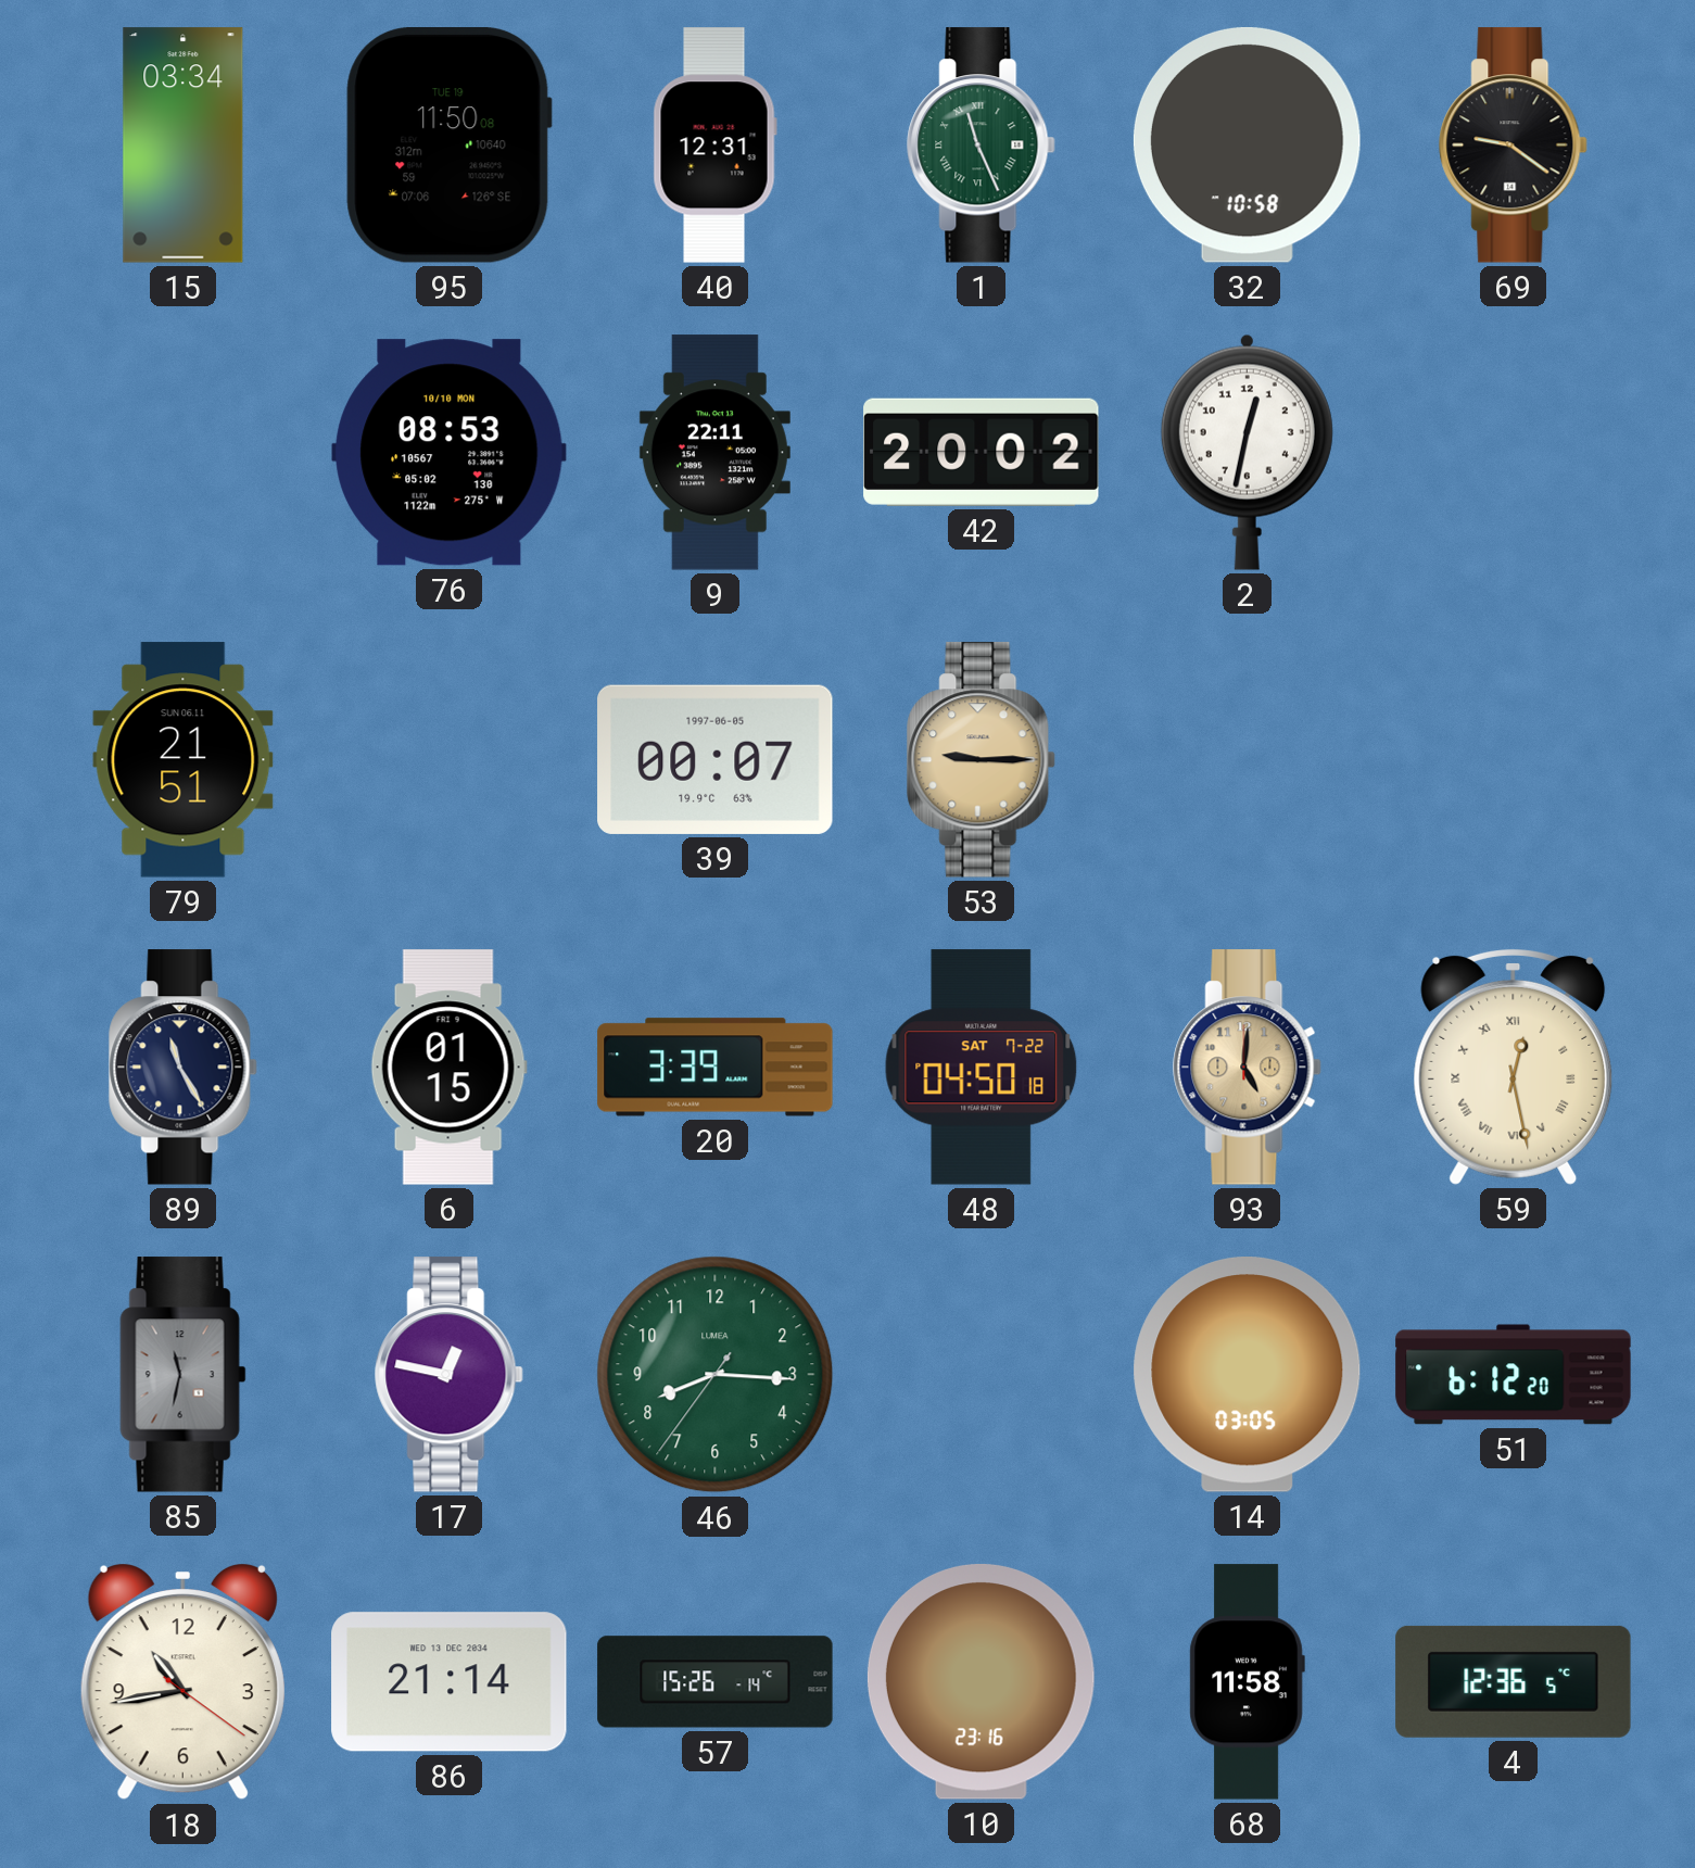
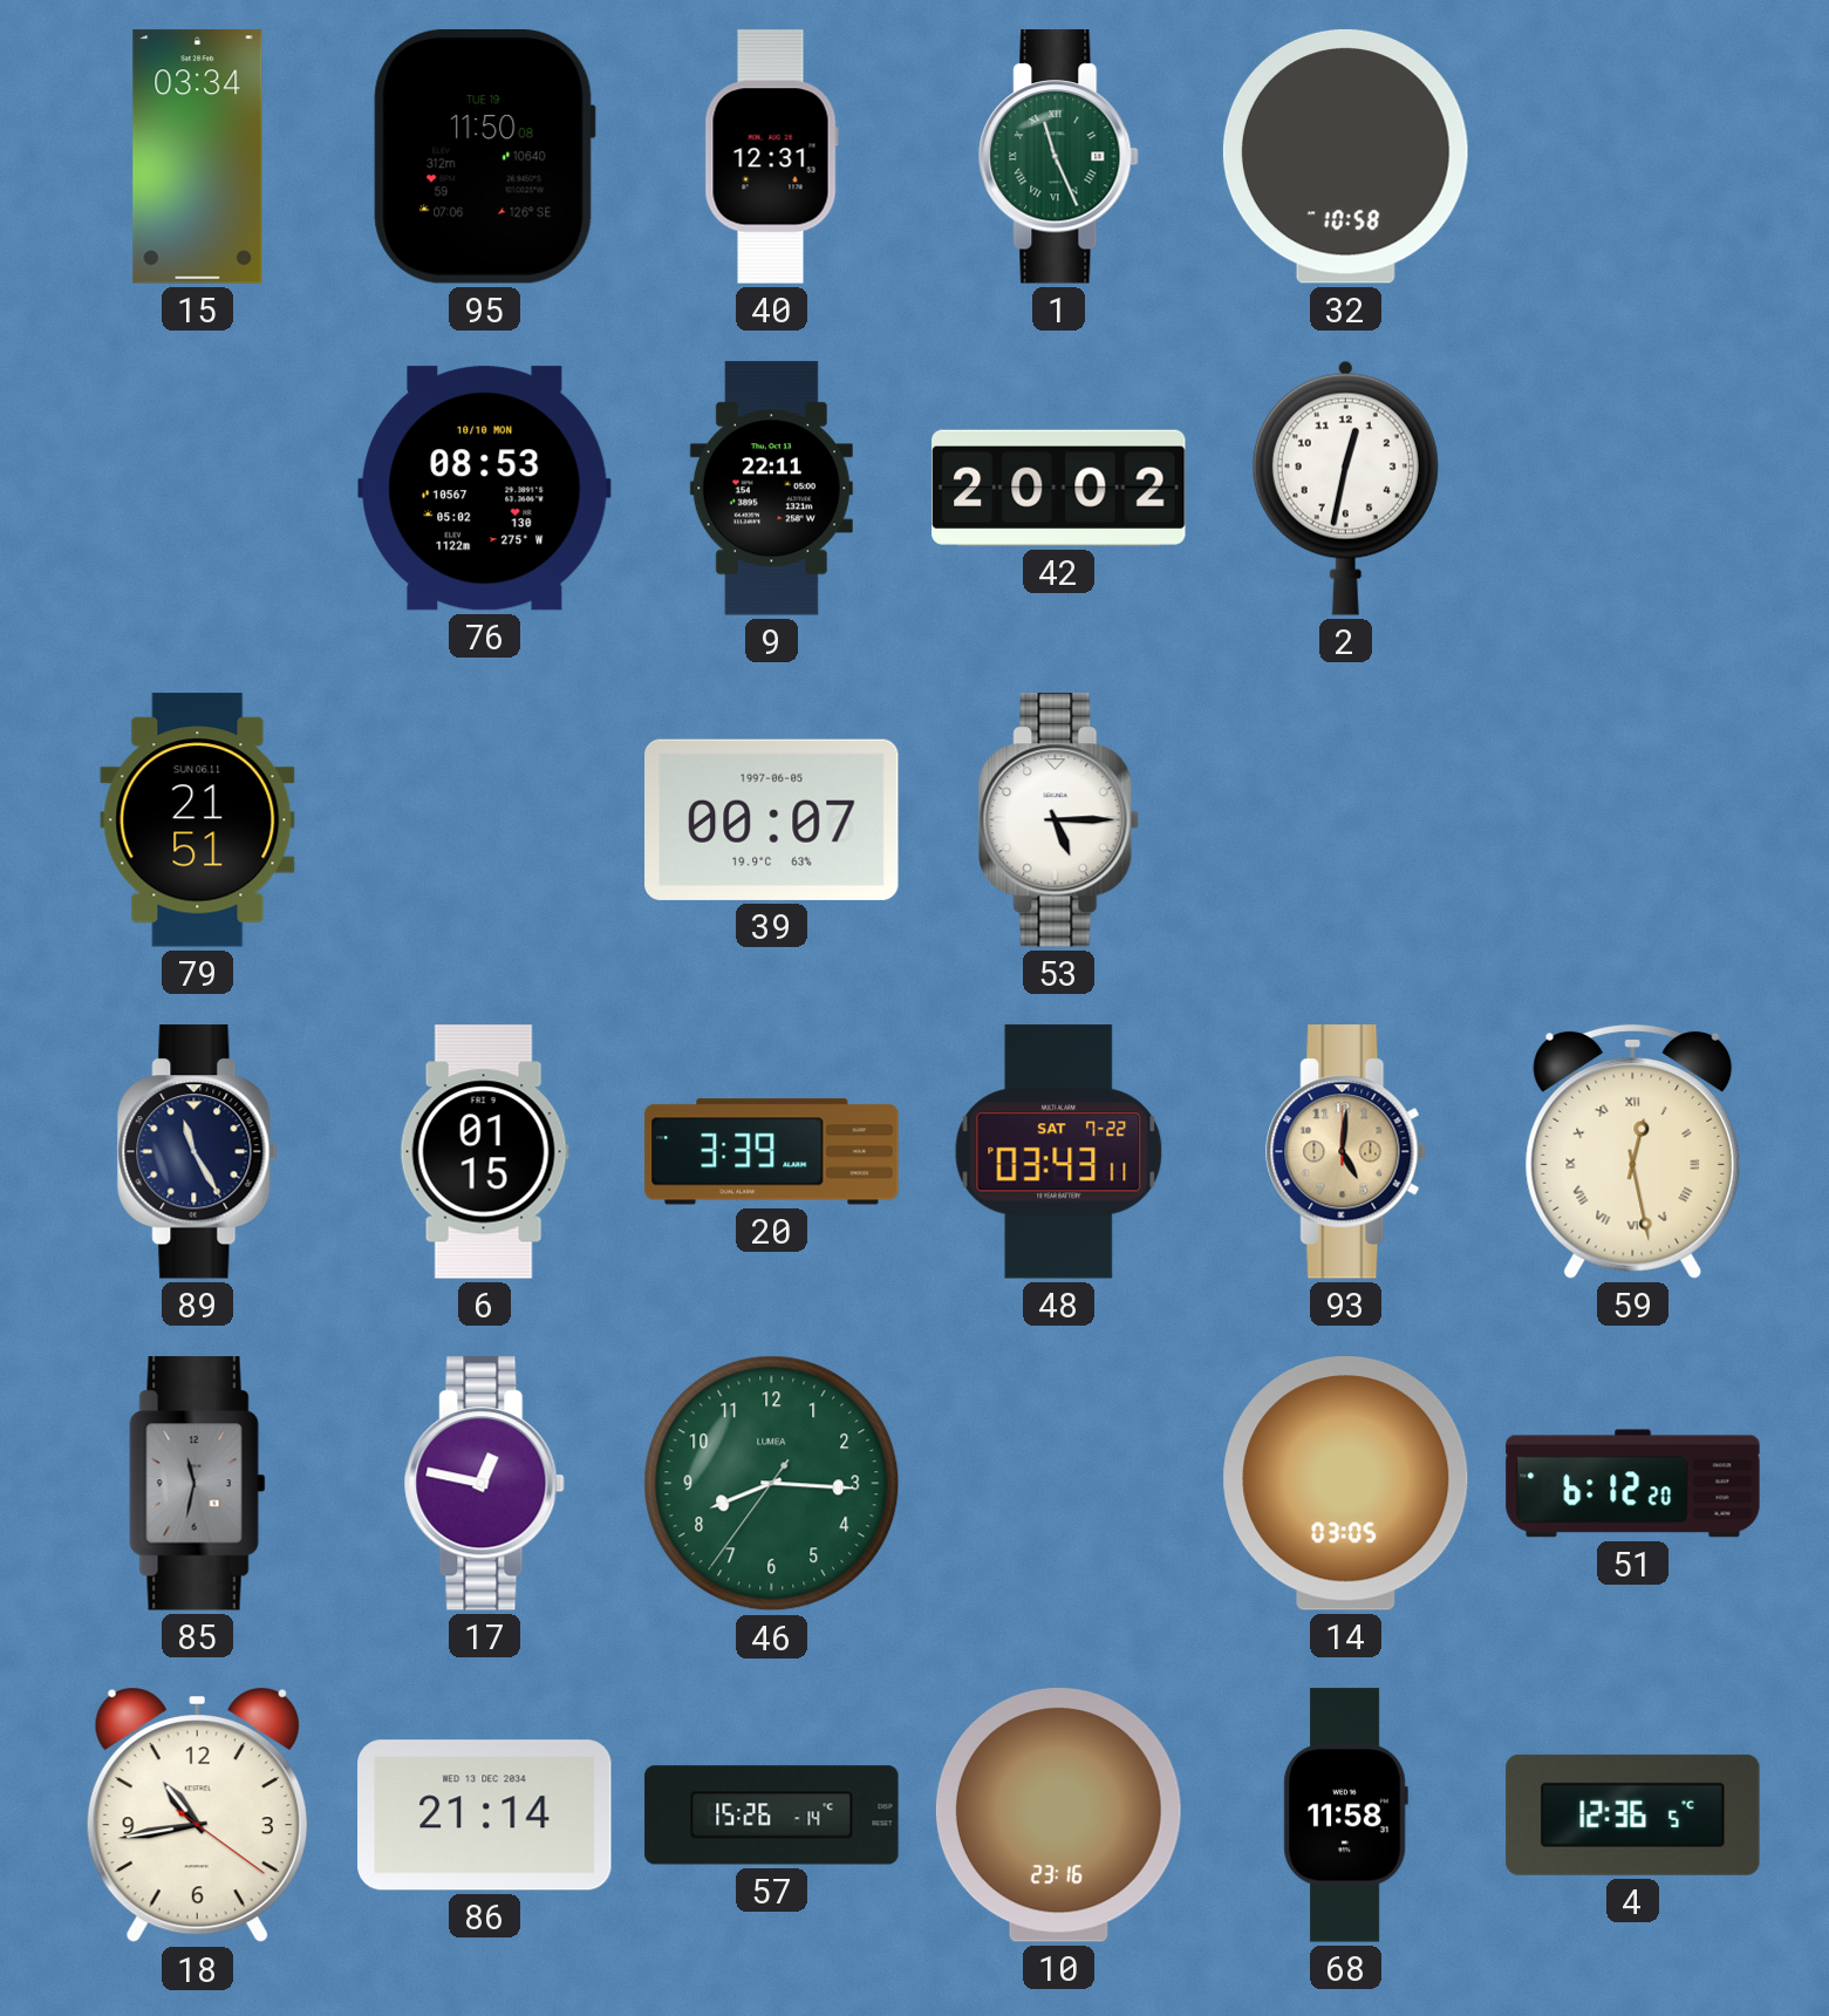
69: 9:21 -> none (1514, 146)
53: 9:15 -> 5:15 (1059, 820)
53 dial: champagne -> white (1059, 820)
48: 04:50 -> 03:43 (1059, 1152)
